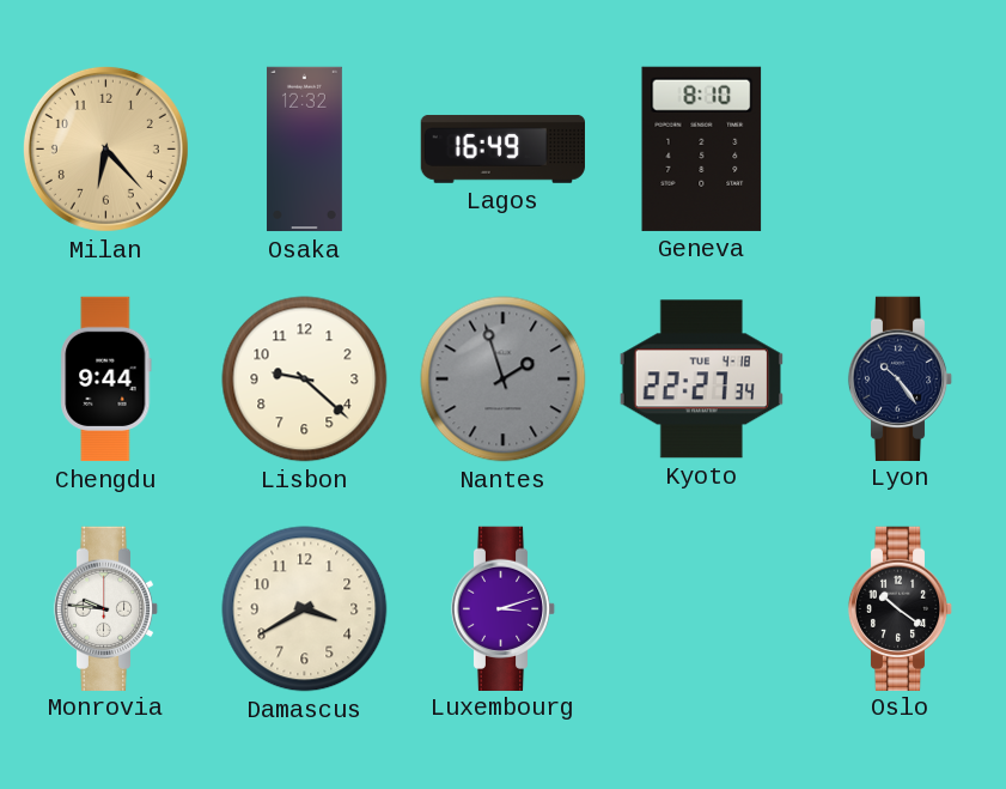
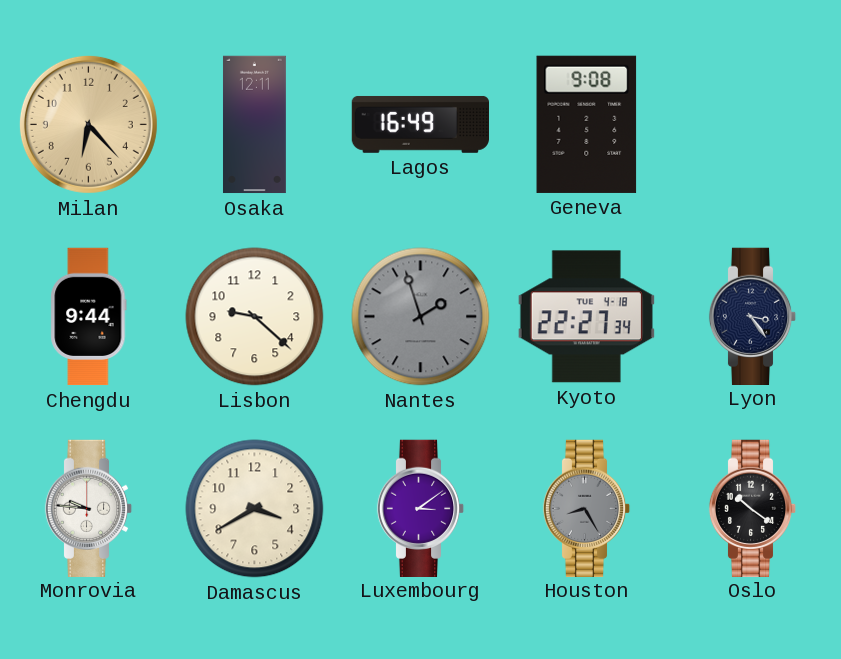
Osaka: 12:32 -> 12:11 (254, 125)
Geneva: 8:10 -> 9:08 (587, 124)
Lyon: 10:24 -> 3:24 (753, 316)
Luxembourg: 3:12 -> 3:09 (421, 508)
Houston: none -> 8:25 (587, 508)
